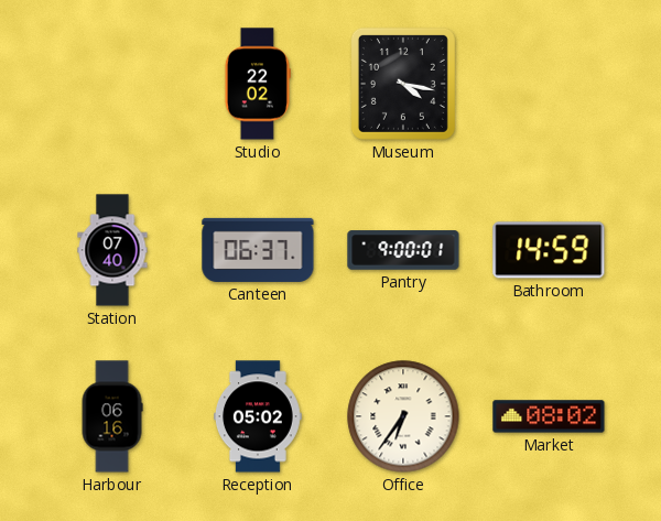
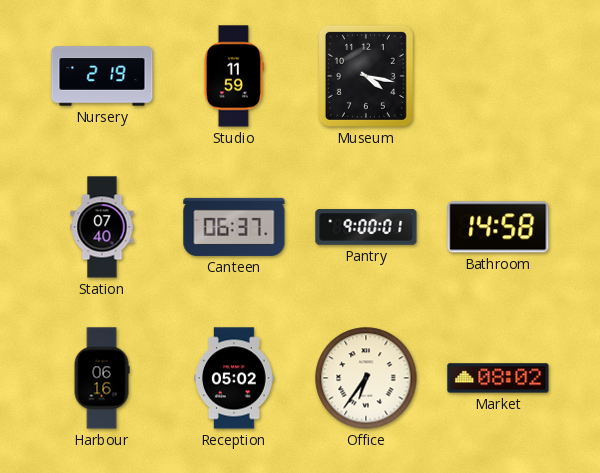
Nursery: none -> 2:19 (102, 76)
Studio: 22:02 -> 11:59 (234, 76)
Bathroom: 14:59 -> 14:58 (498, 227)
